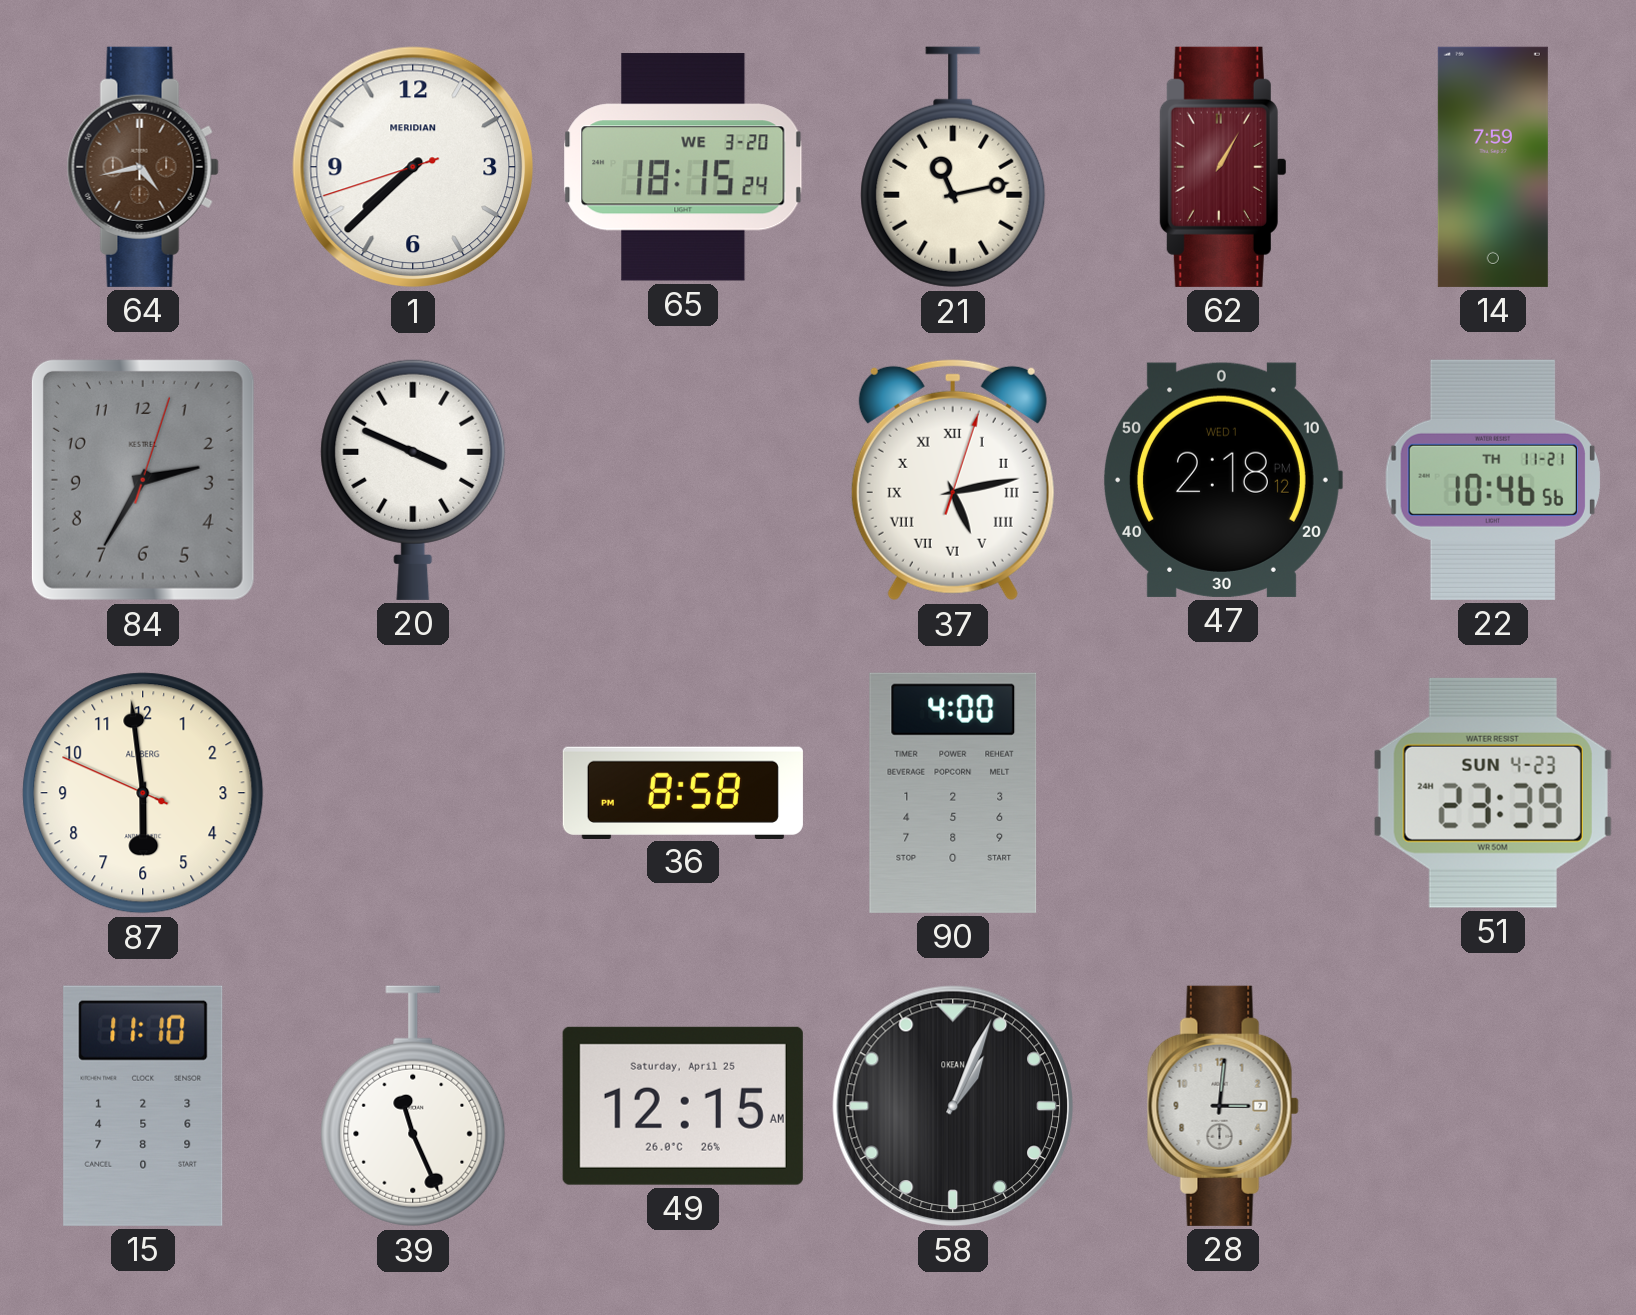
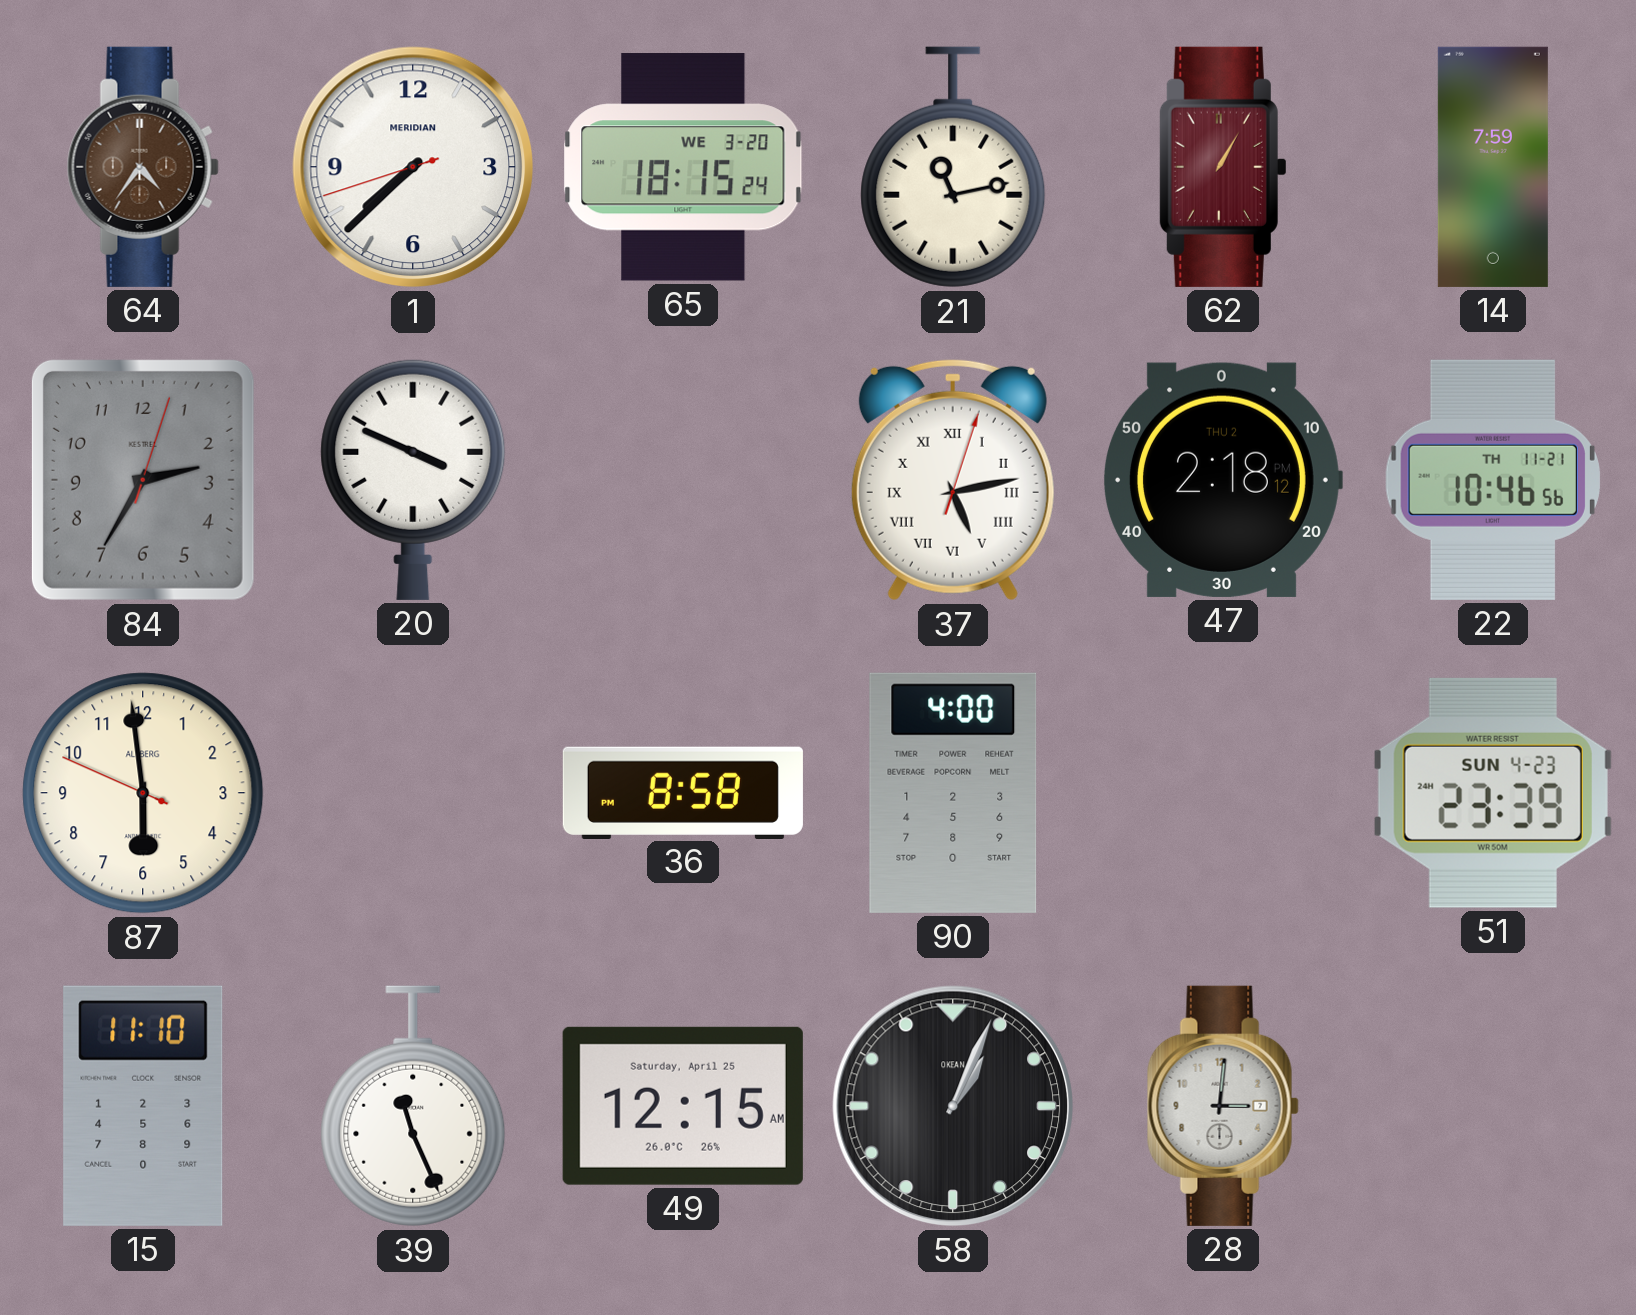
64: 4:43 -> 4:36 (143, 167)
47 date: WED 1 -> THU 2 (1223, 480)
